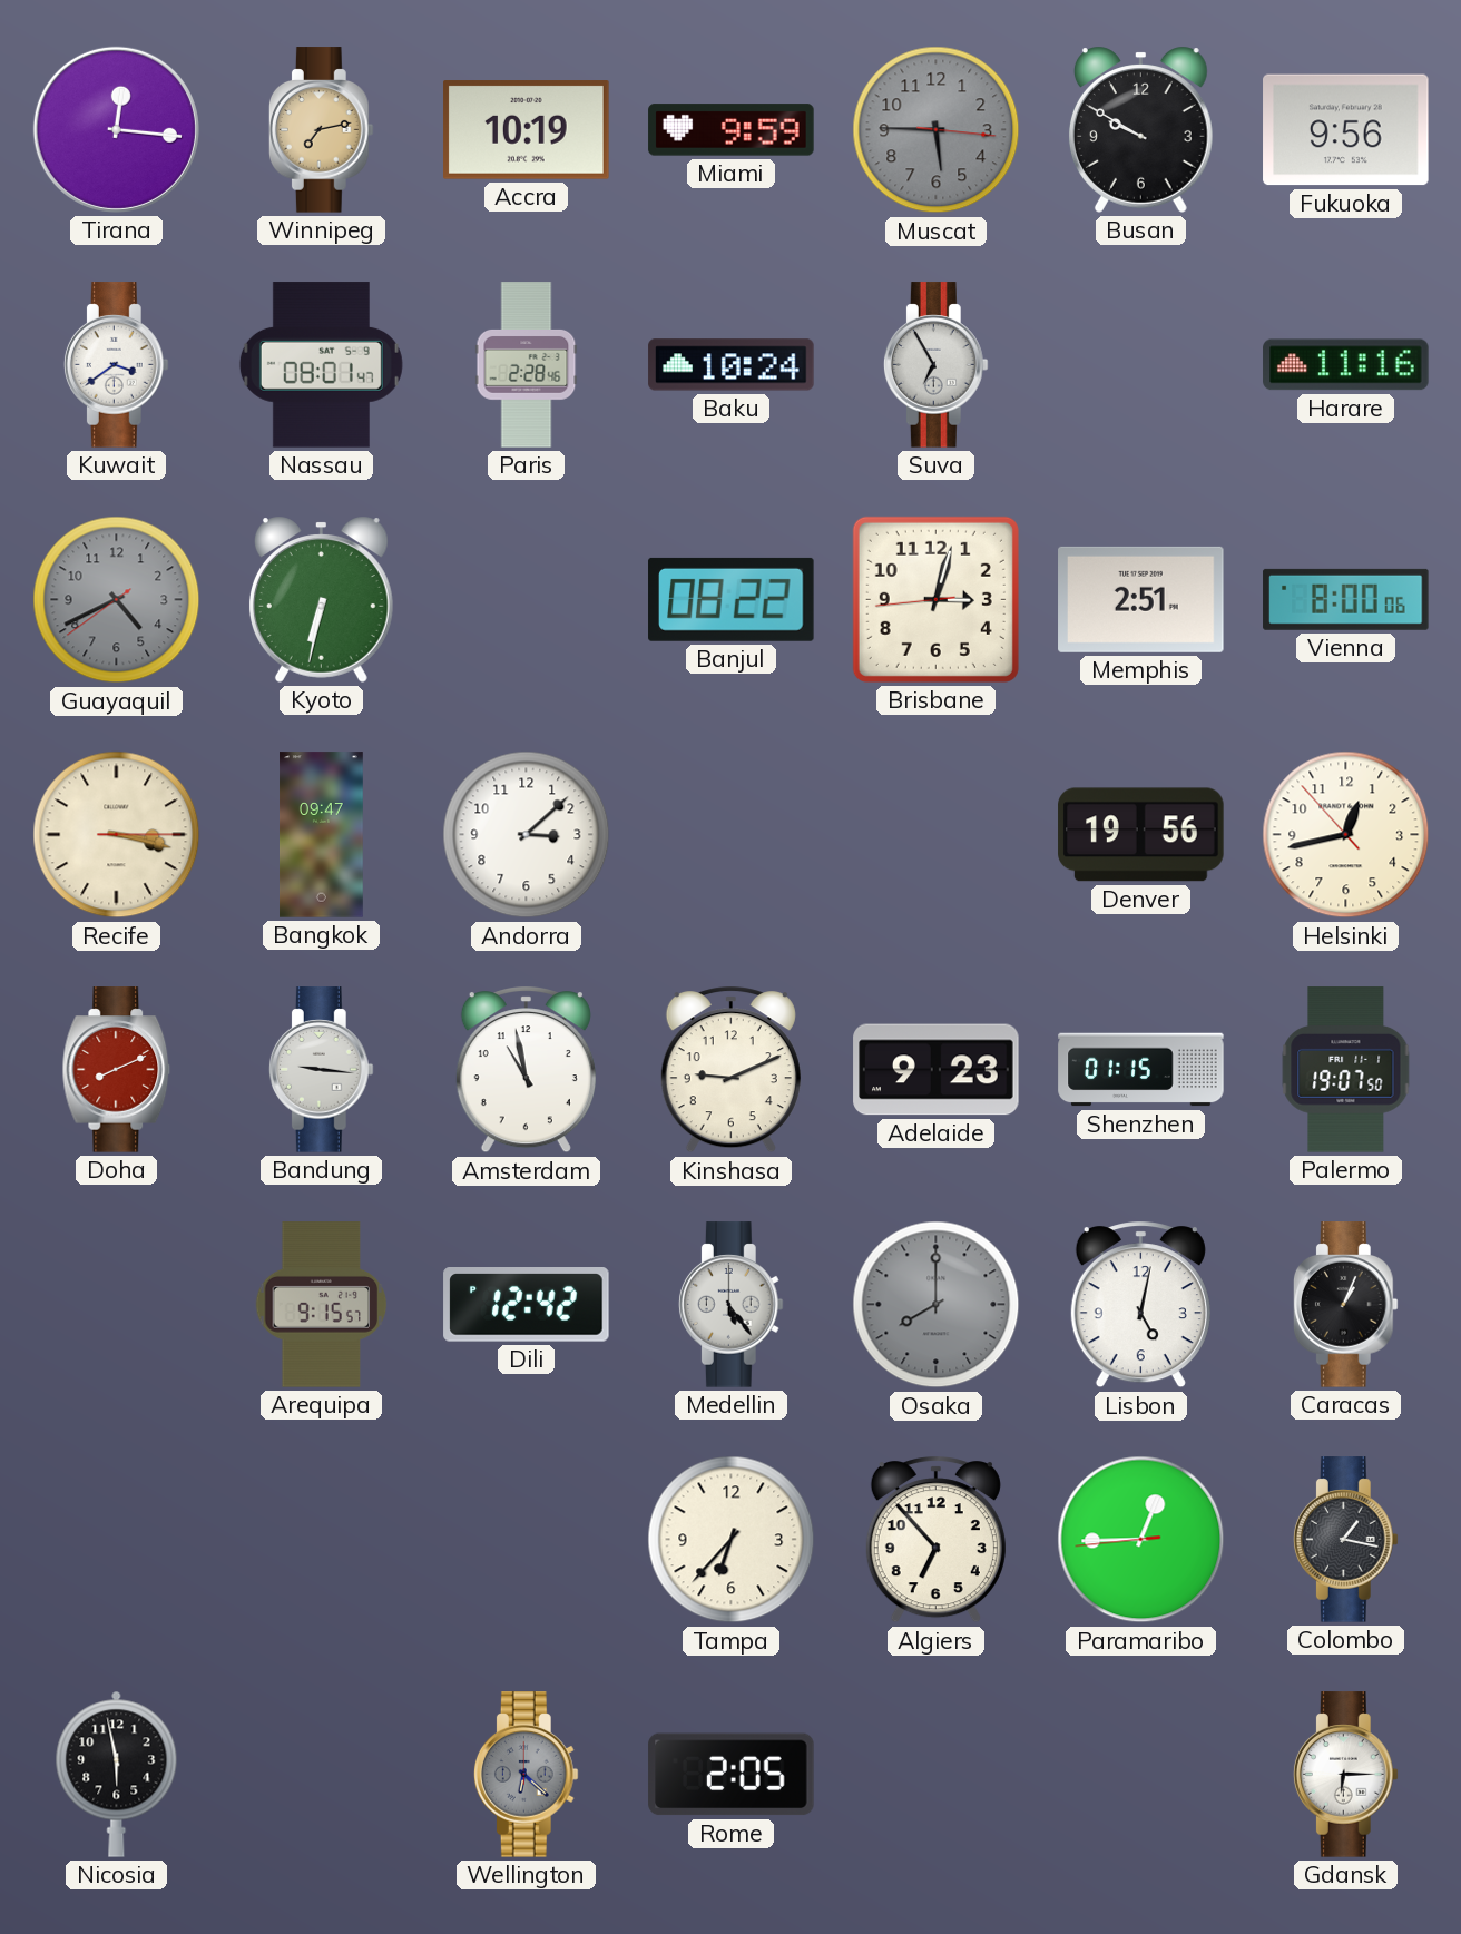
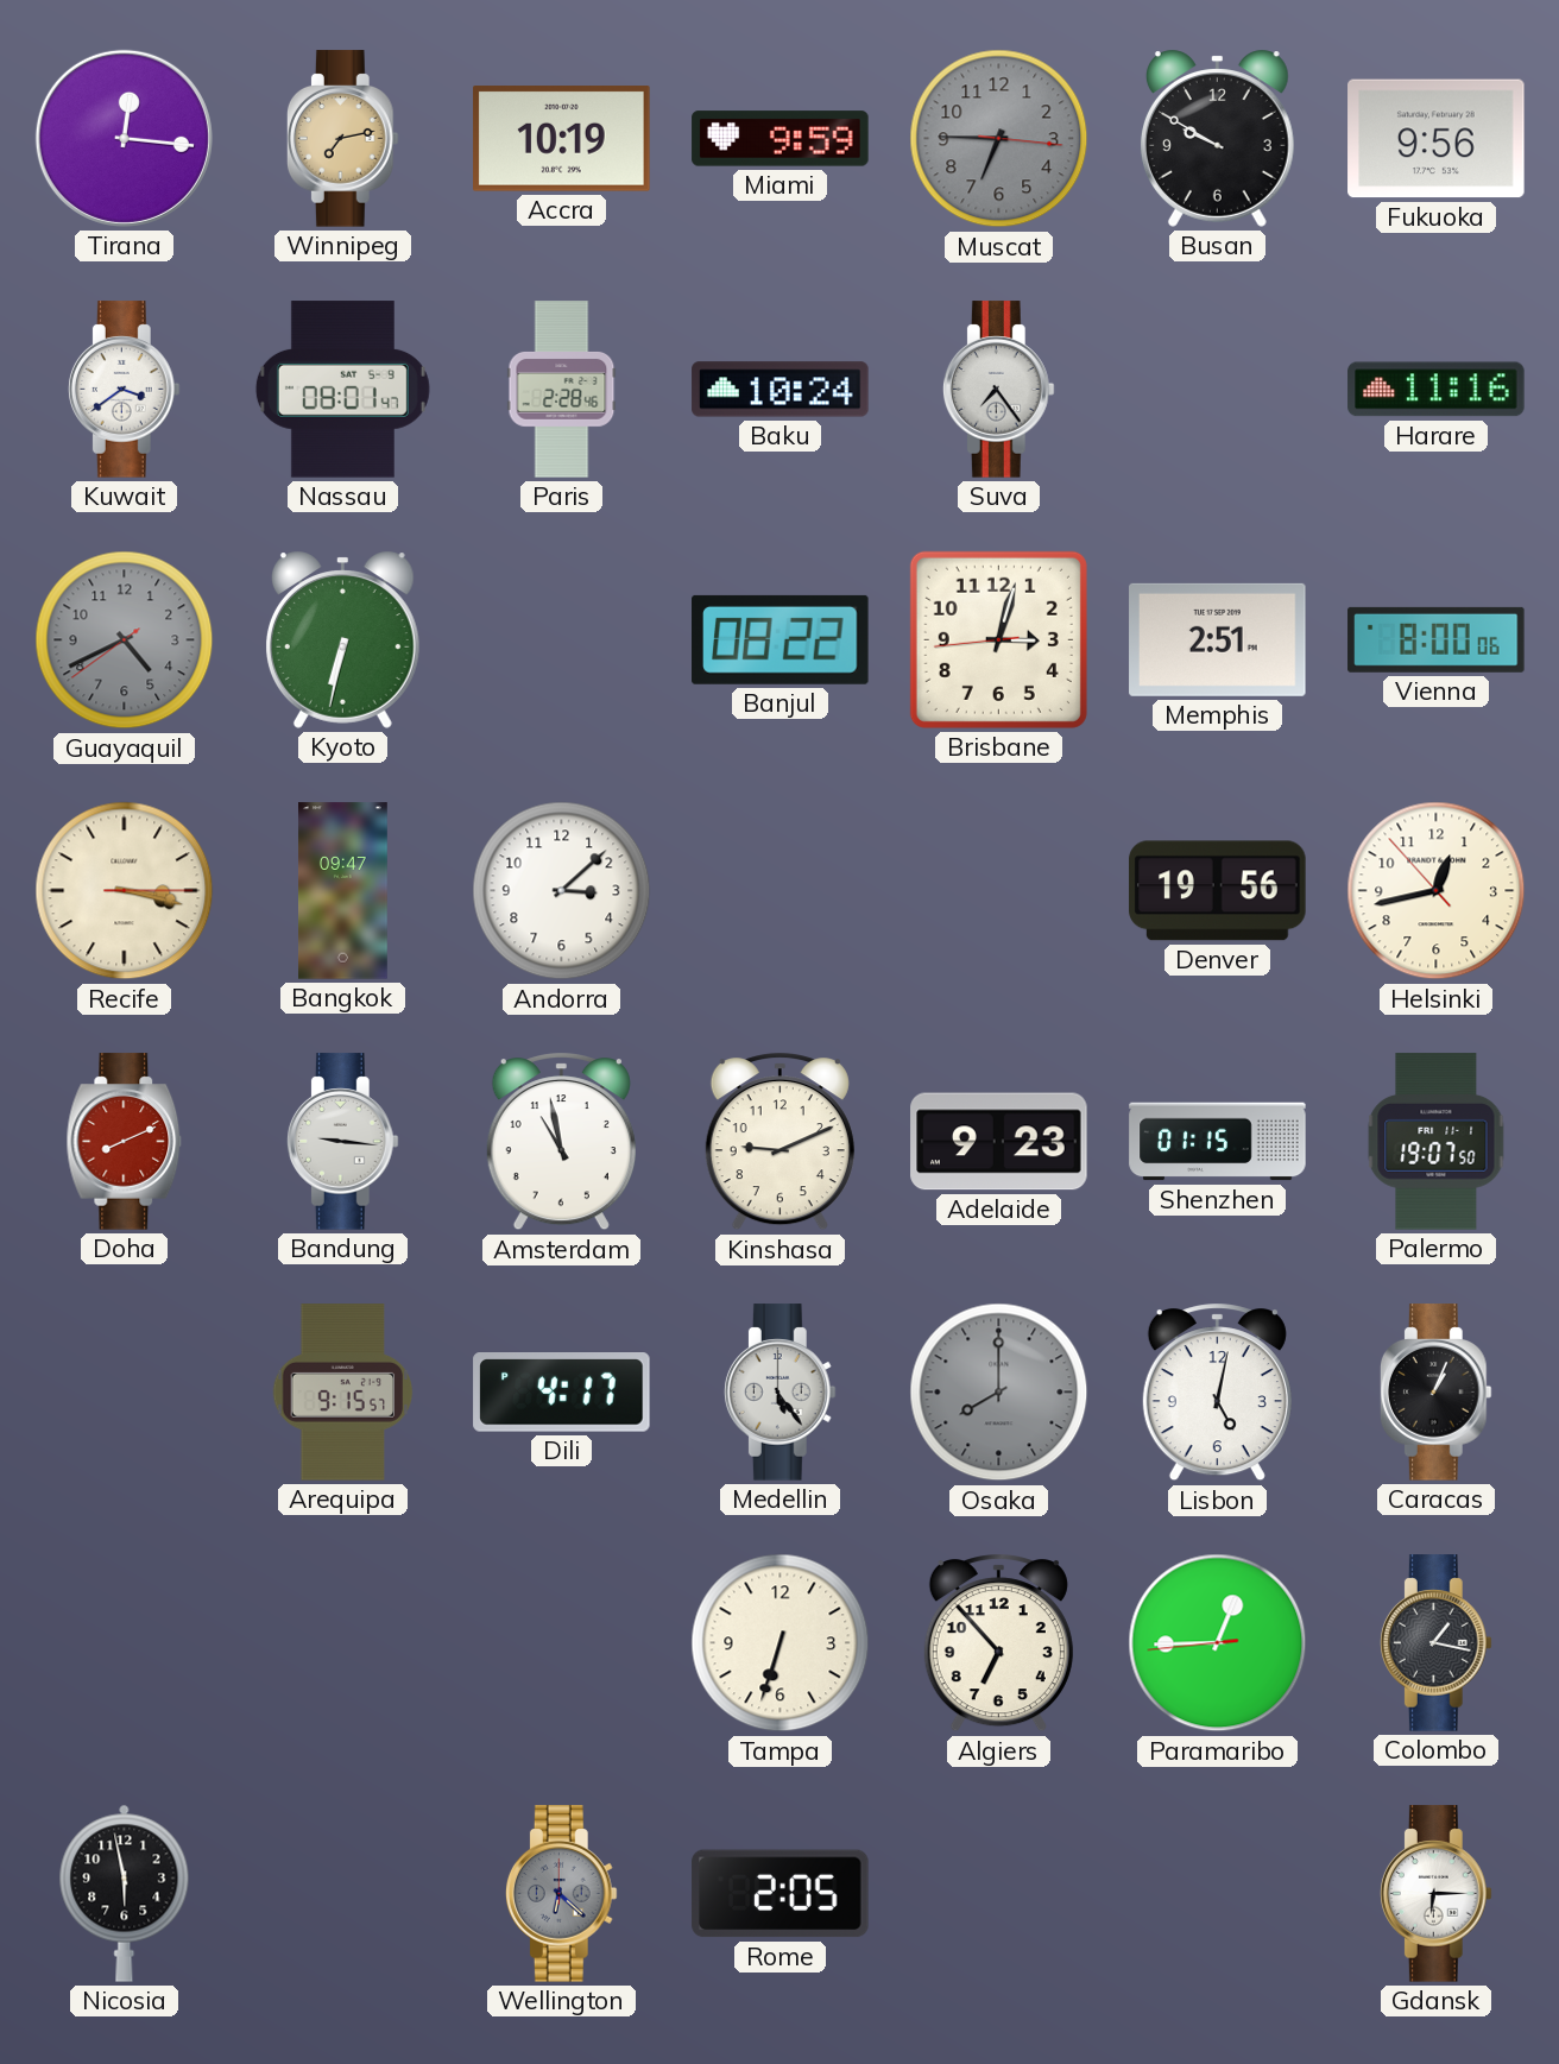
Muscat: 5:45 -> 6:45 (999, 139)
Suva: 6:55 -> 7:24 (998, 390)
Dili: 12:42 -> 4:17 (562, 1393)
Tampa: 6:37 -> 6:33 (781, 1643)
